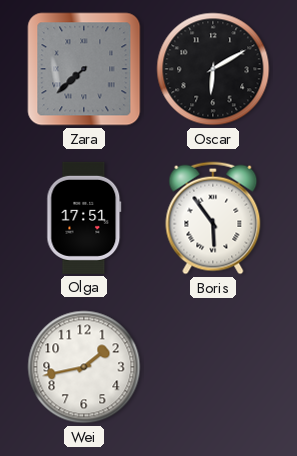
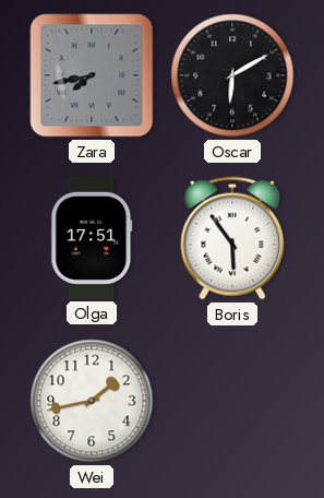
Zara: 7:38 -> 7:43 (92, 75)
